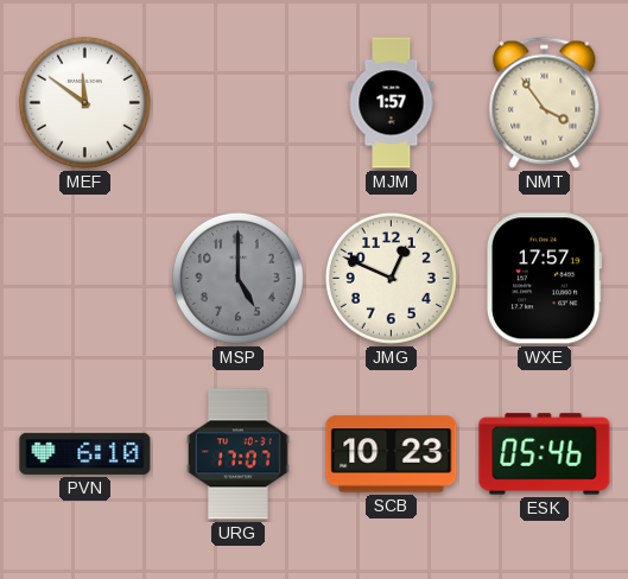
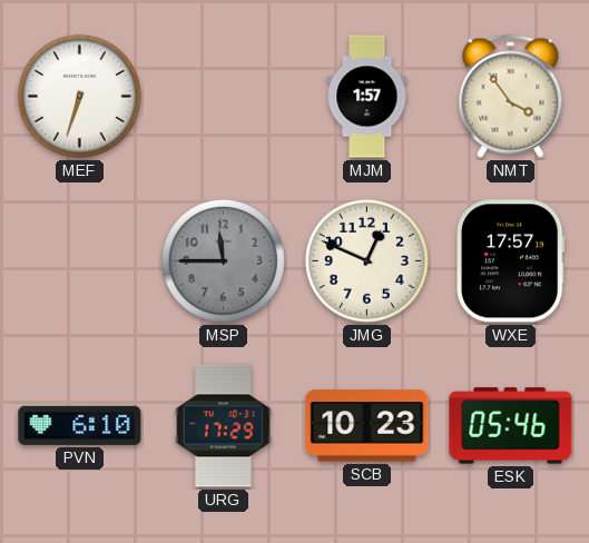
MEF: 11:51 -> 6:33 (79, 96)
MSP: 5:00 -> 11:45 (223, 260)
URG: 17:07 -> 17:29 (224, 426)
